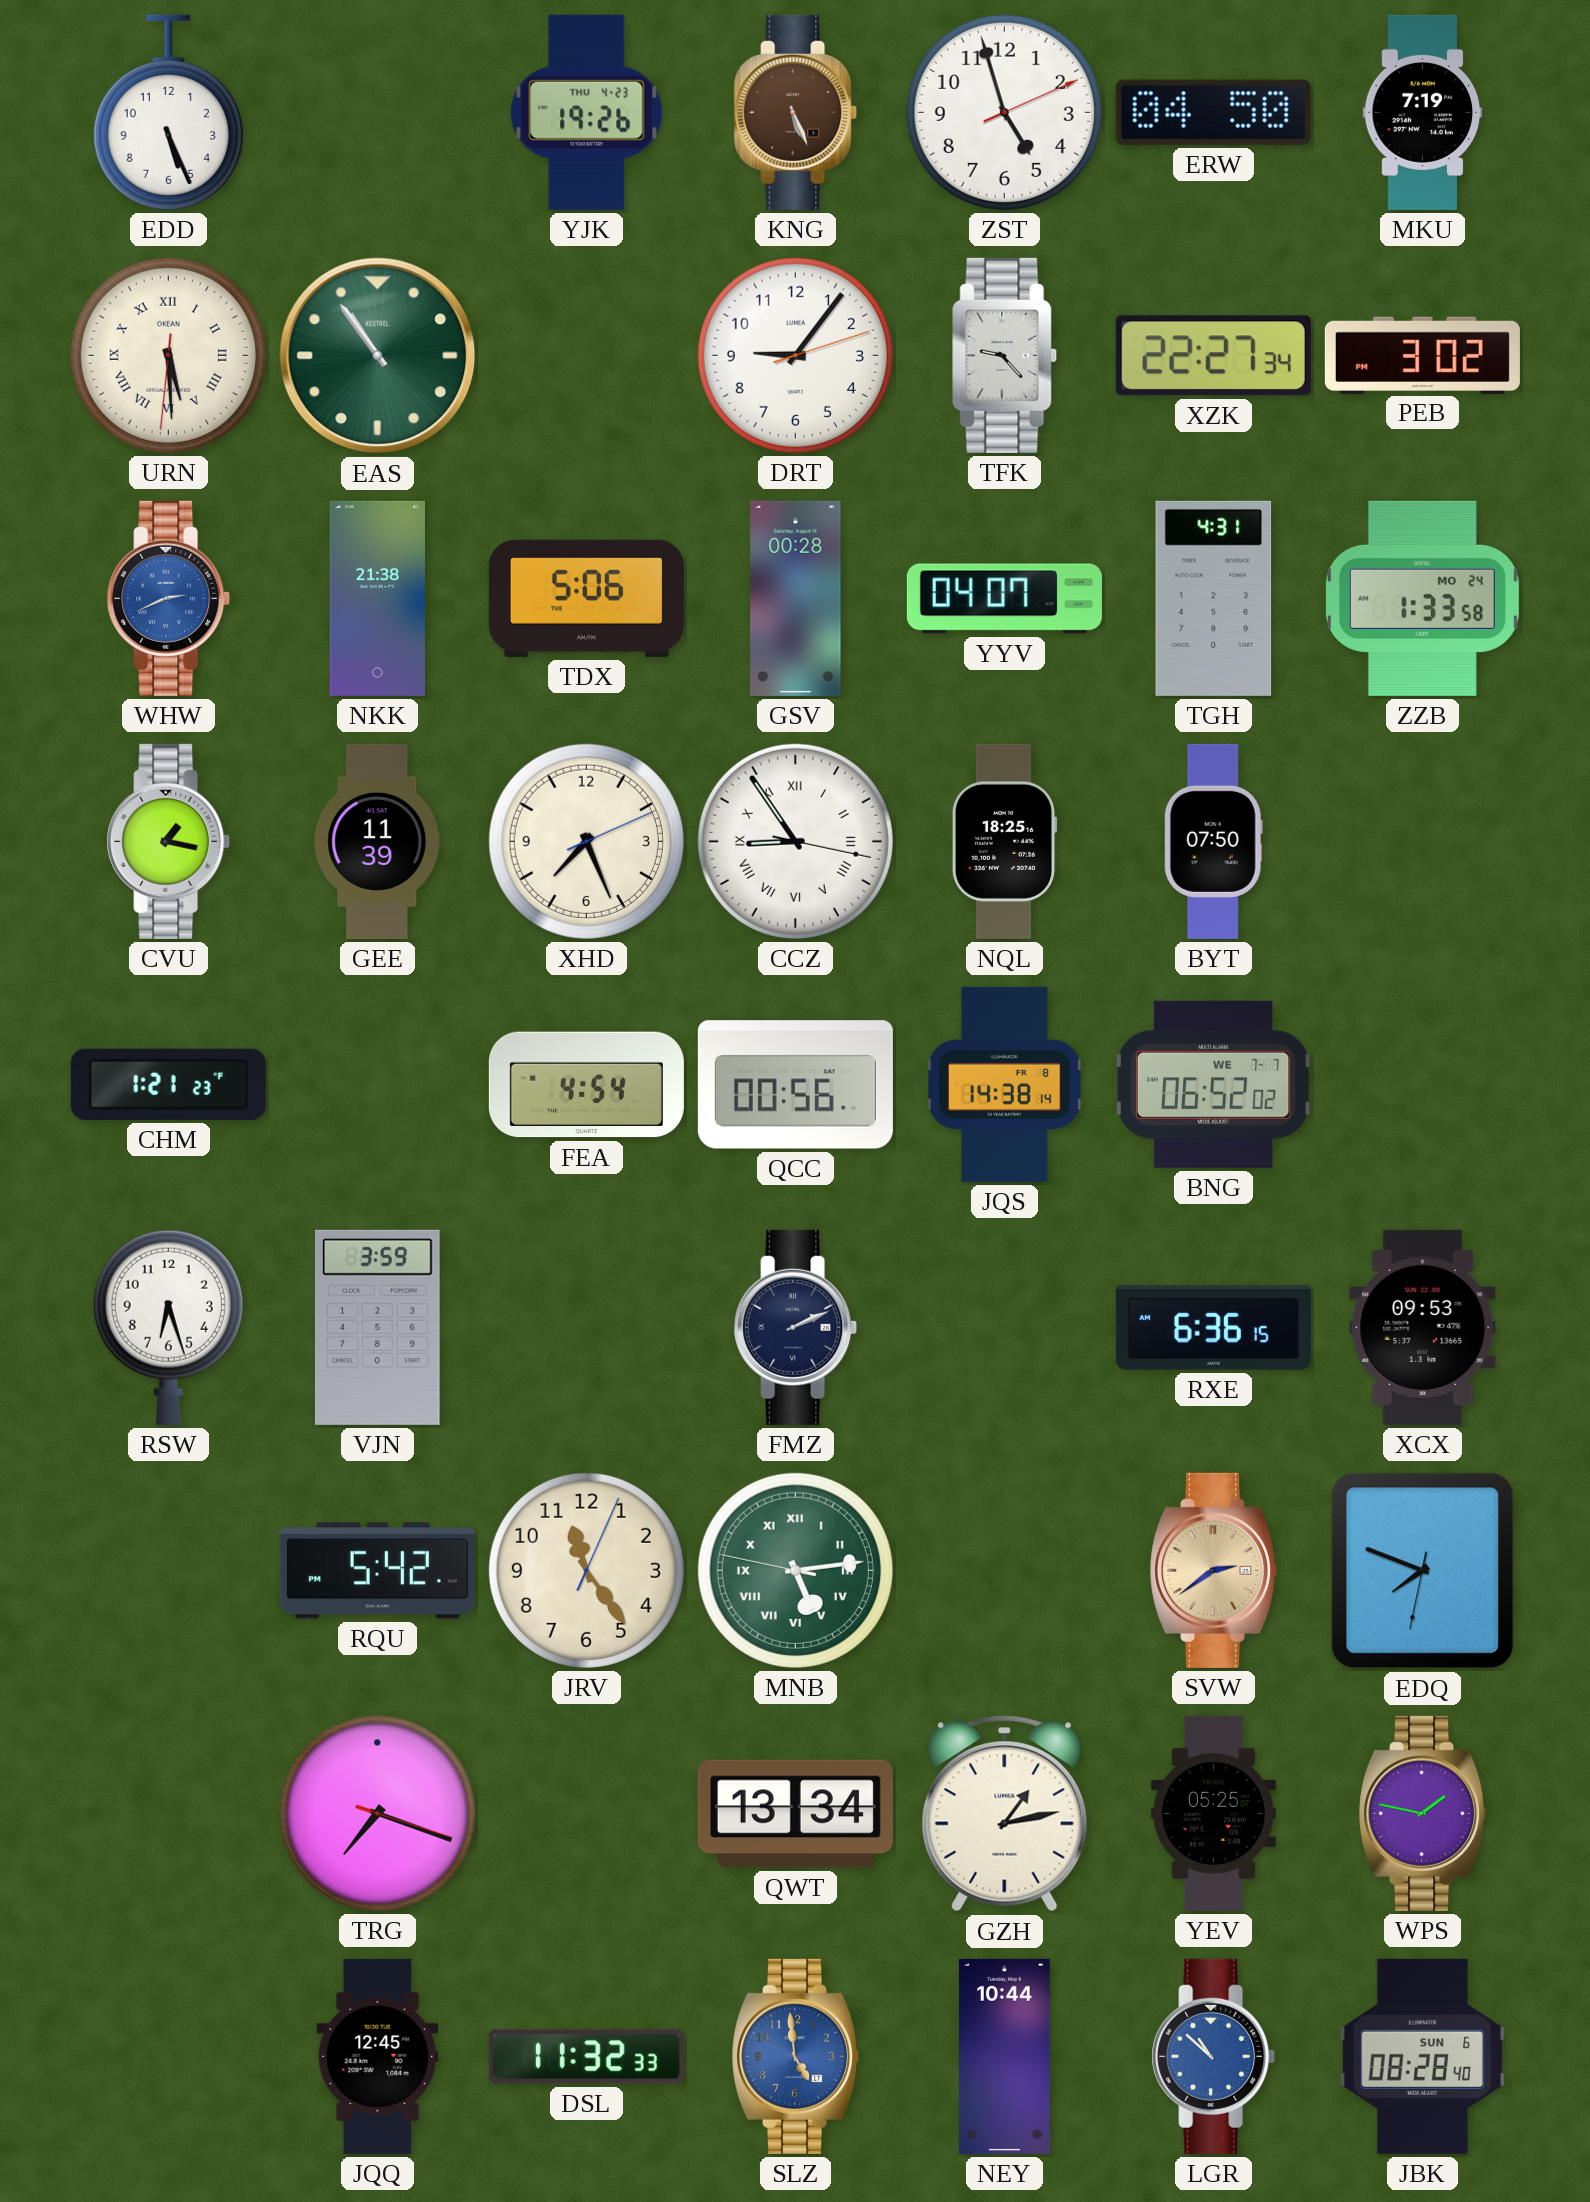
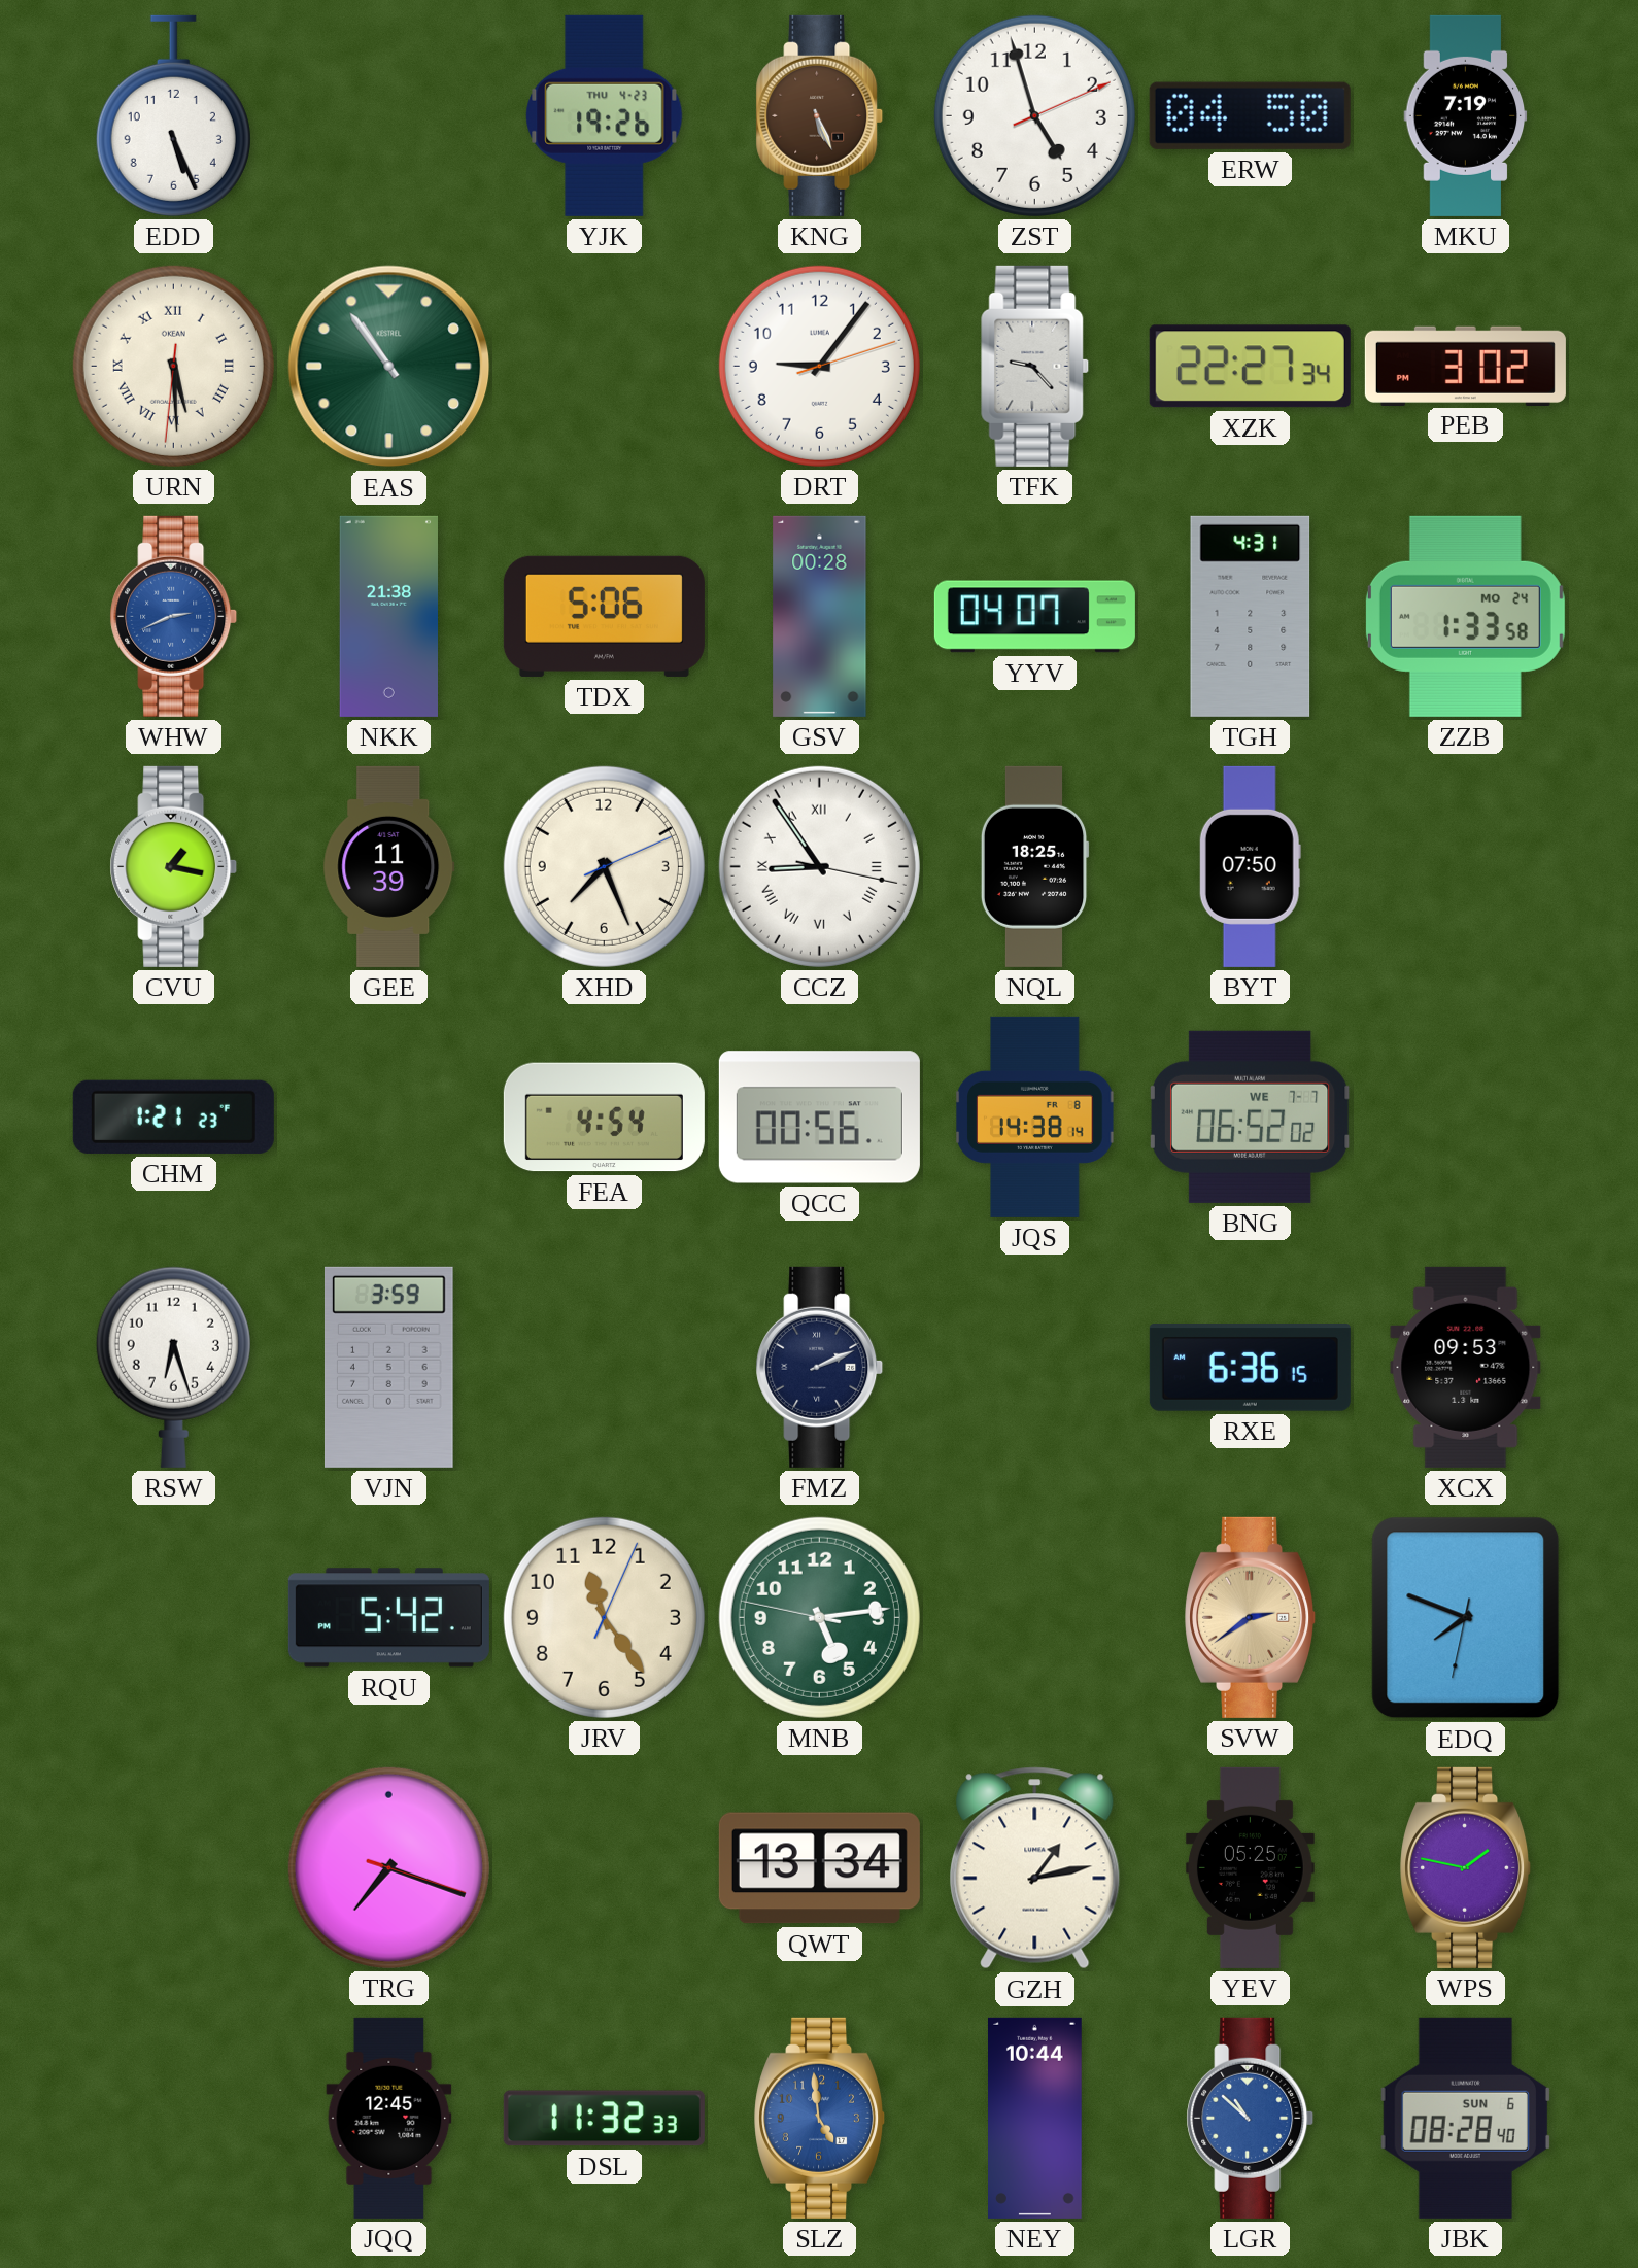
MNB numerals: Roman -> Arabic (819, 1617)
